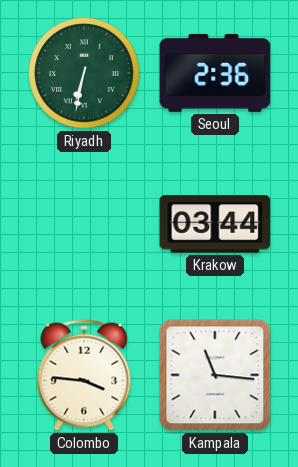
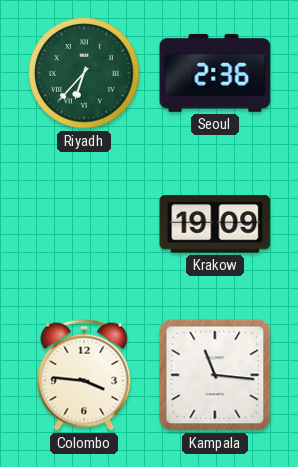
Riyadh: 6:32 -> 6:37 (84, 73)
Krakow: 03:44 -> 19:09 (215, 224)
